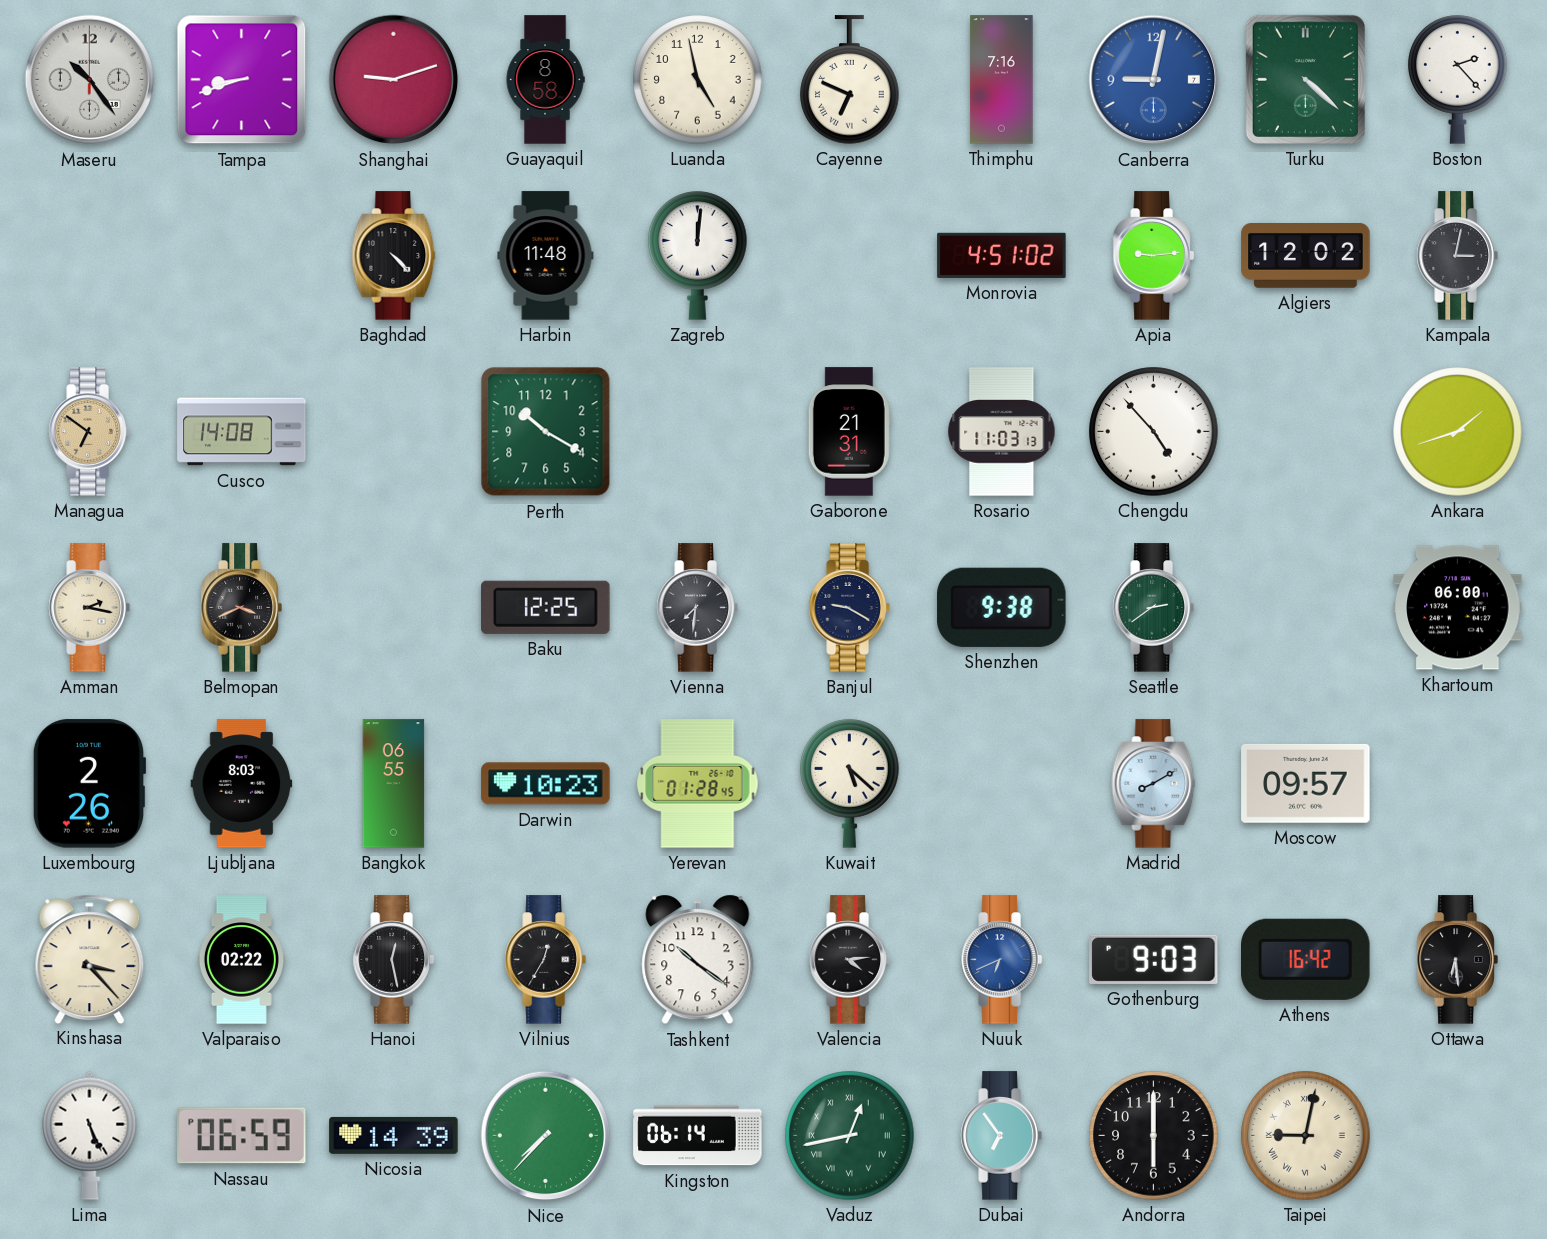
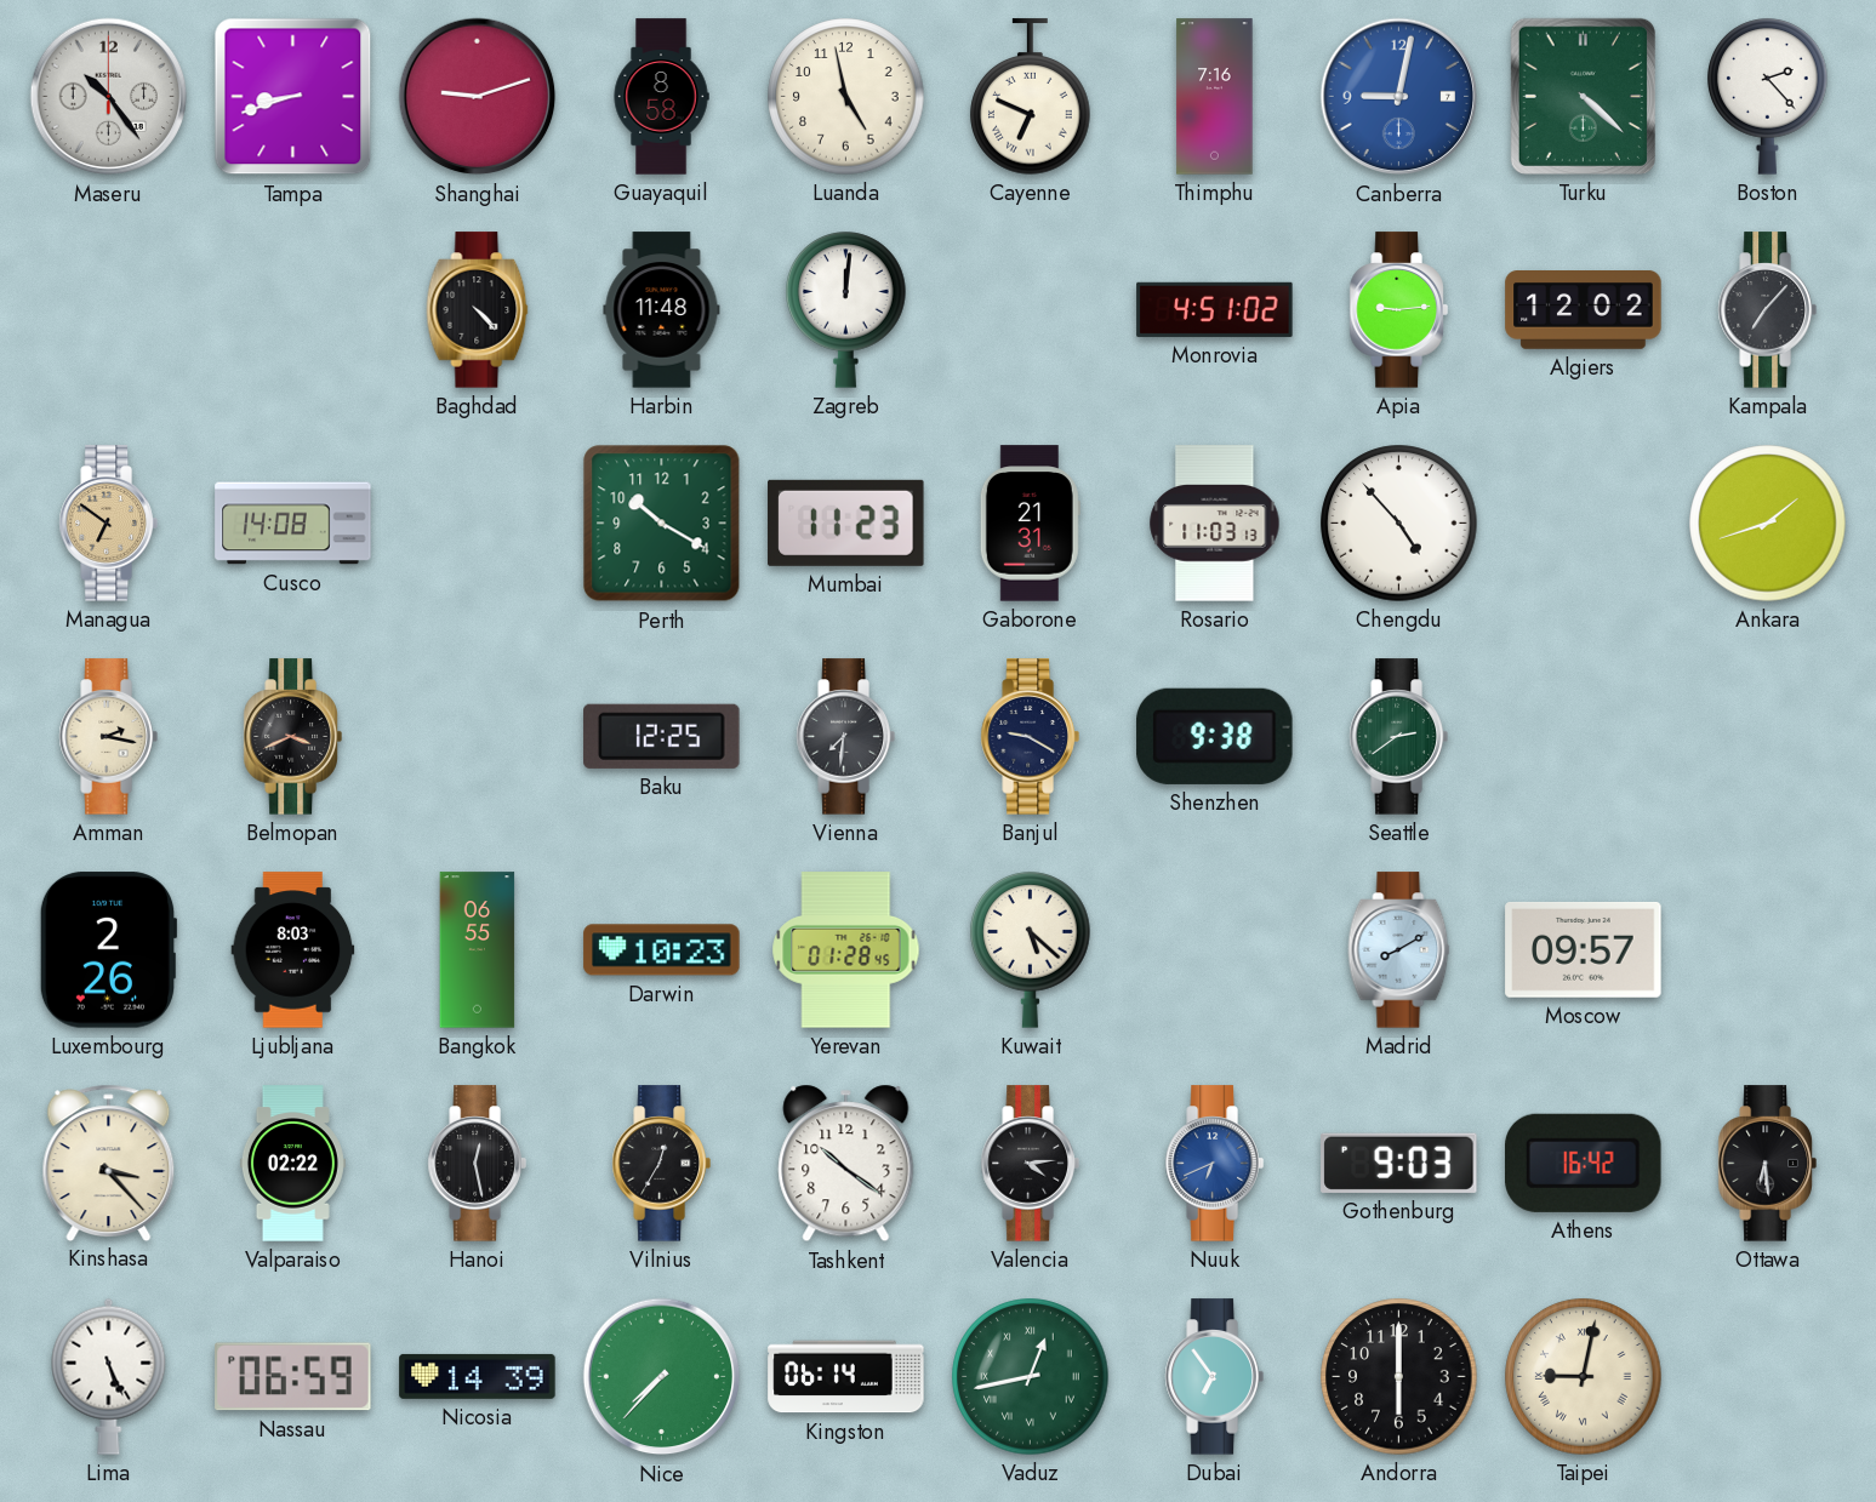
Kampala: 3:02 -> 7:07 (1767, 310)
Mumbai: none -> 11:23 (846, 522)
Khartoum: 06:00 -> none (1458, 608)
